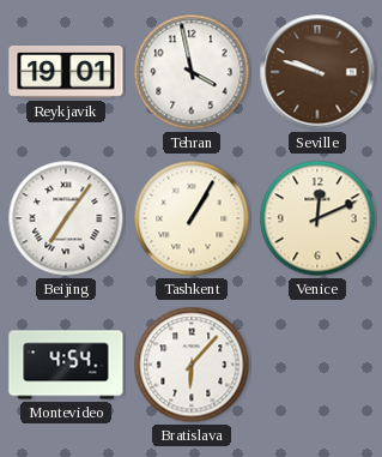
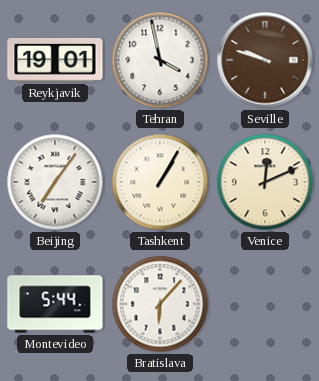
Montevideo: 4:54 -> 5:44 (55, 304)
